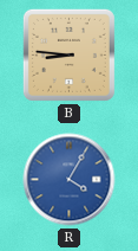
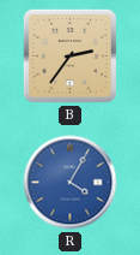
B: 8:46 -> 2:36 (69, 55)
